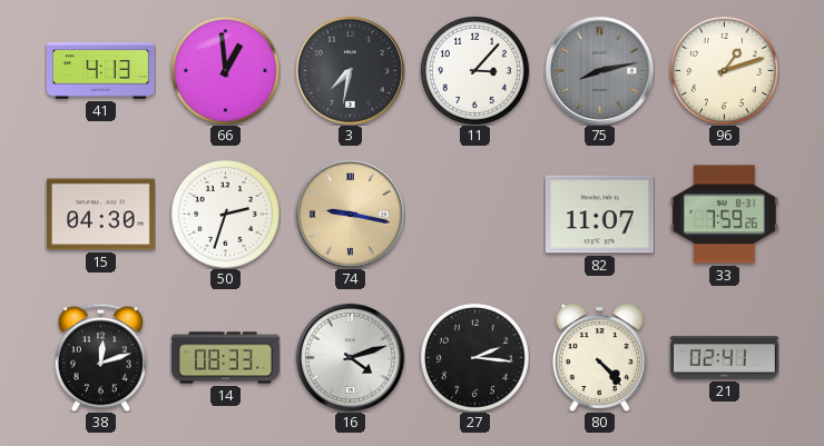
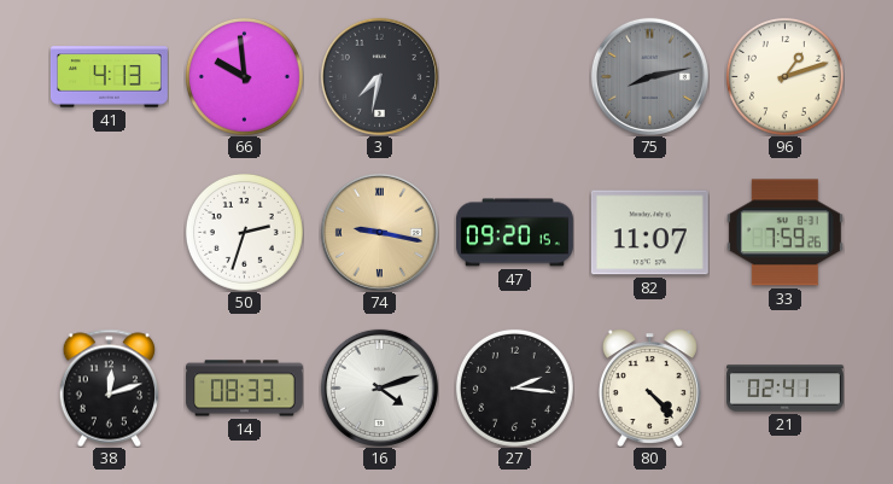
66: 12:59 -> 9:59 (244, 76)
11: 3:07 -> none (474, 70)
15: 04:30 -> none (100, 215)
47: none -> 09:20 (514, 233)
